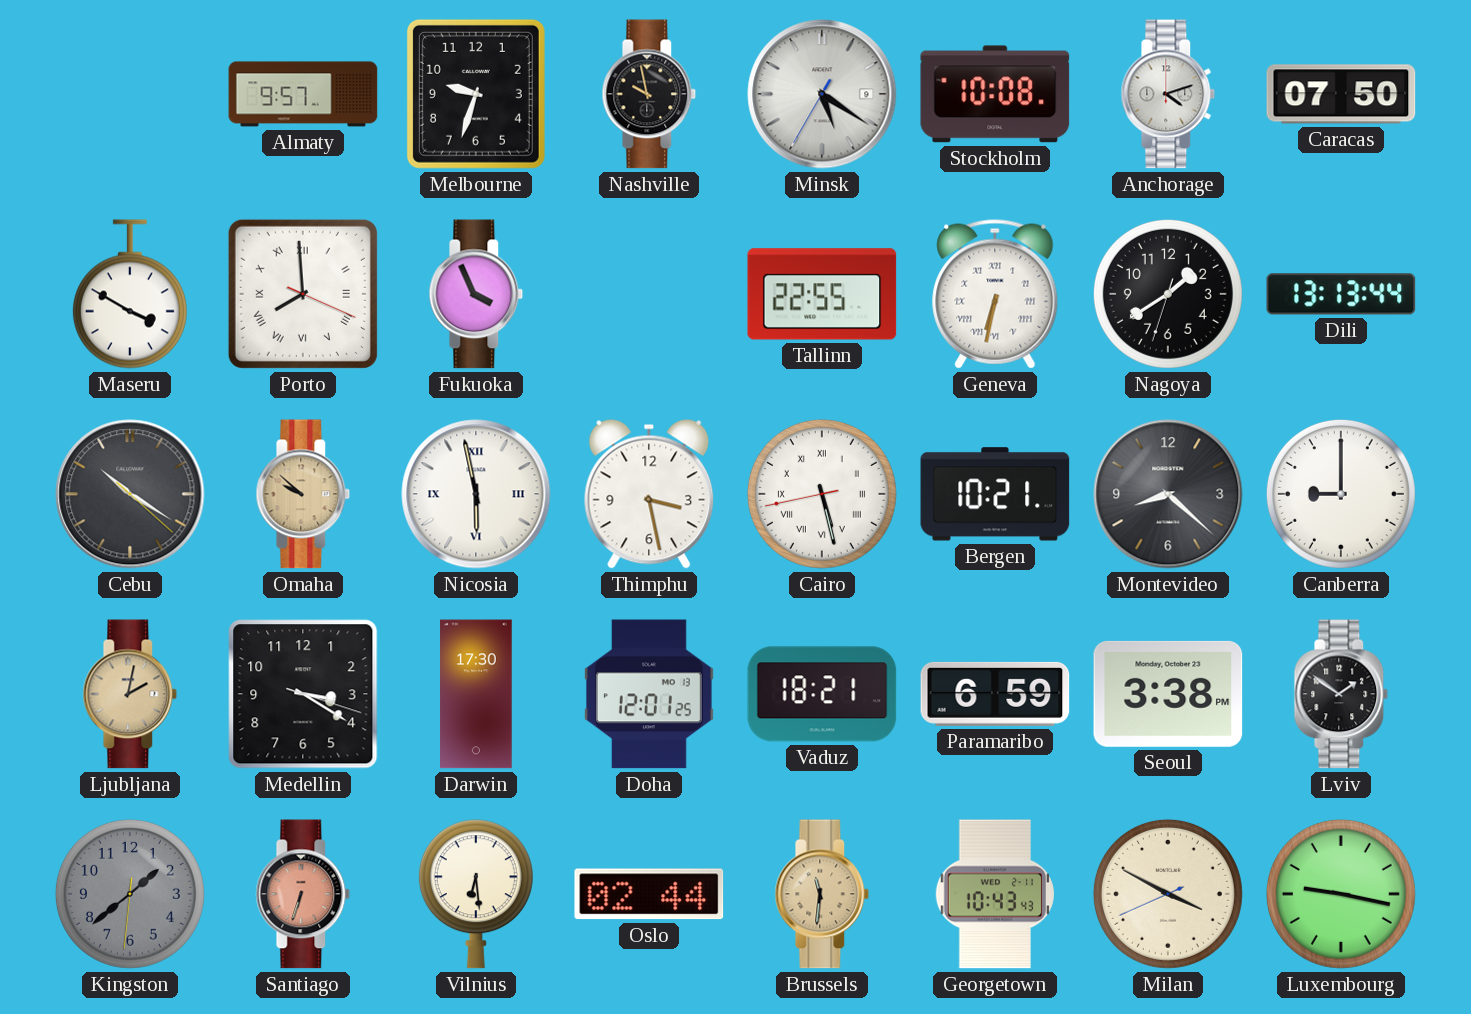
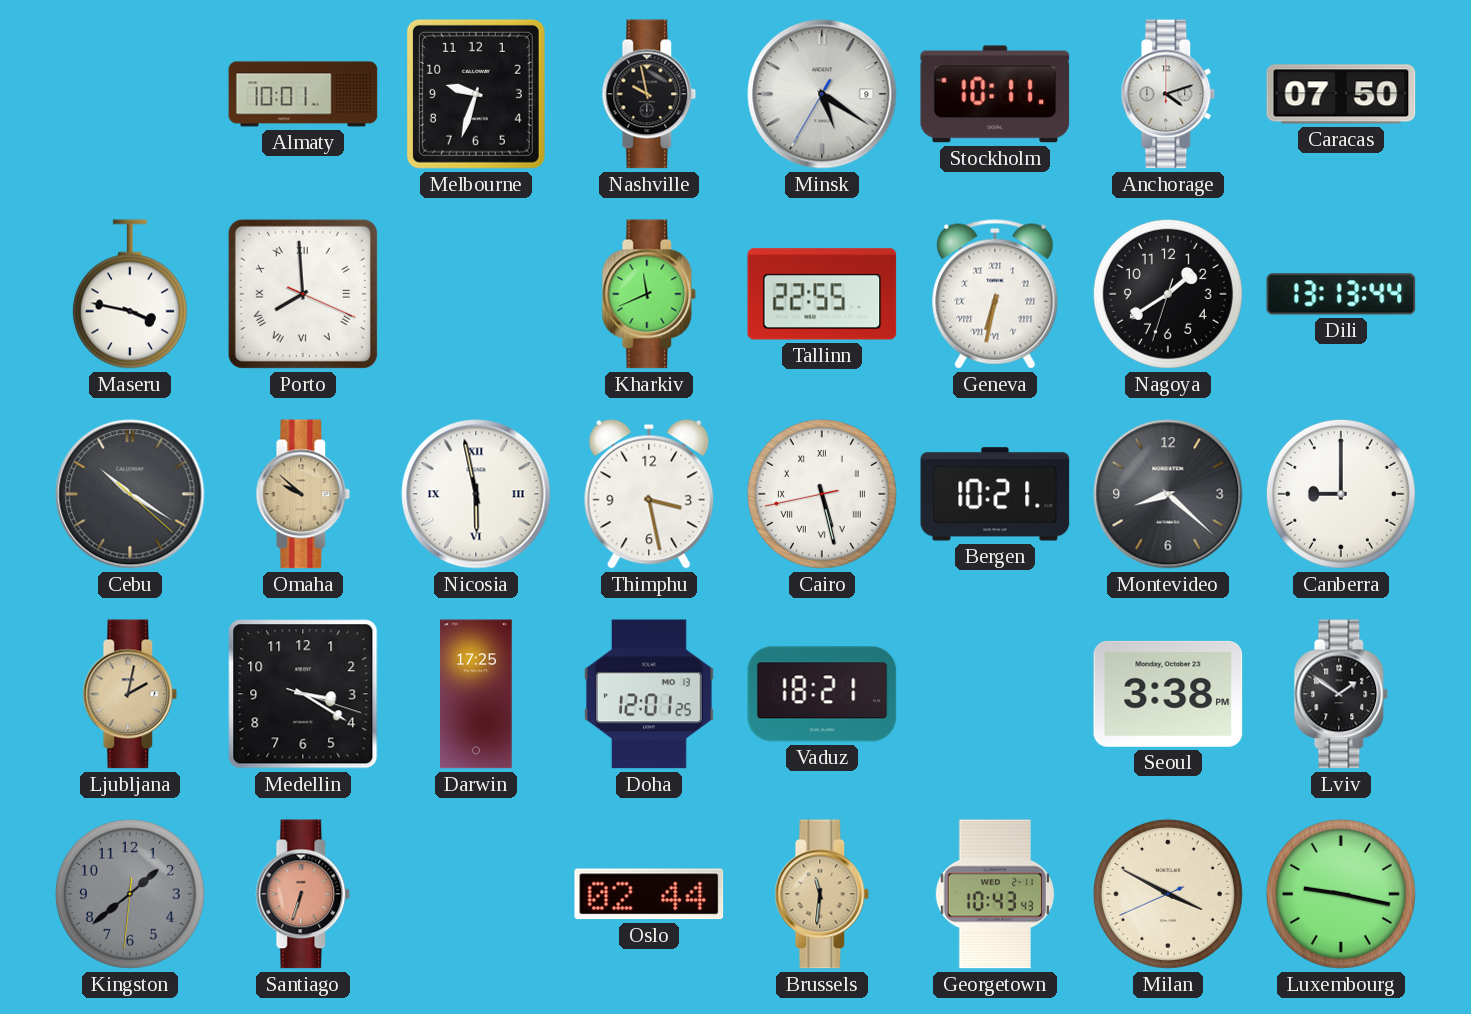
Almaty: 9:57 -> 10:01 (303, 94)
Stockholm: 10:08 -> 10:11 (995, 94)
Maseru: 3:50 -> 3:47 (130, 294)
Fukuoka: 3:56 -> none (476, 294)
Kharkiv: none -> 11:41 (649, 294)
Darwin: 17:30 -> 17:25 (476, 694)
Paramaribo: 6:59 -> none (995, 694)
Vilnius: 6:29 -> none (476, 894)
